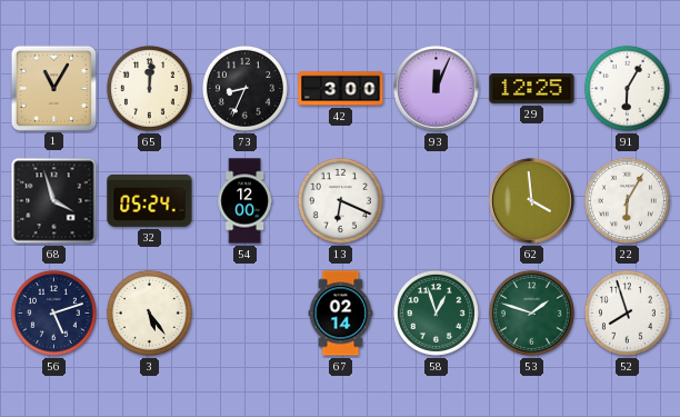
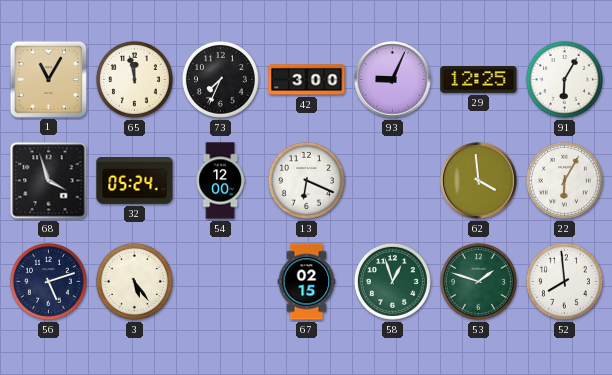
65: 12:01 -> 11:58 (134, 79)
73: 8:34 -> 7:34 (220, 79)
93: 12:04 -> 9:04 (393, 80)
67: 02:14 -> 02:15 (307, 282)
52: 7:57 -> 7:59 (564, 281)
